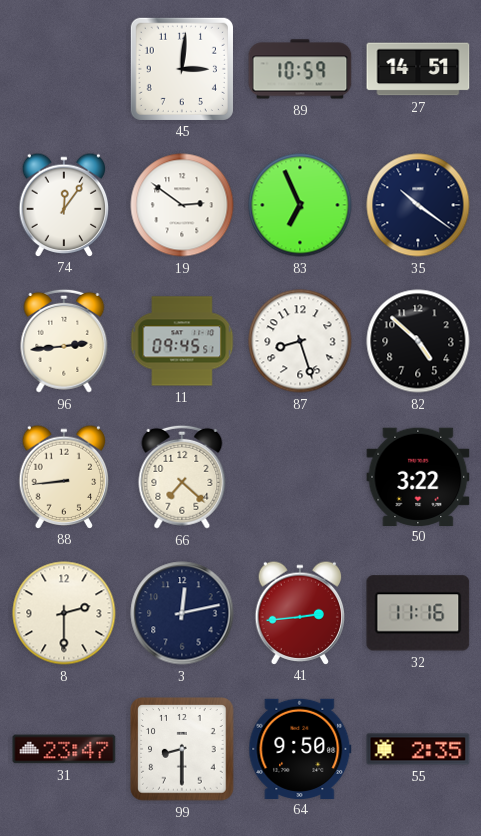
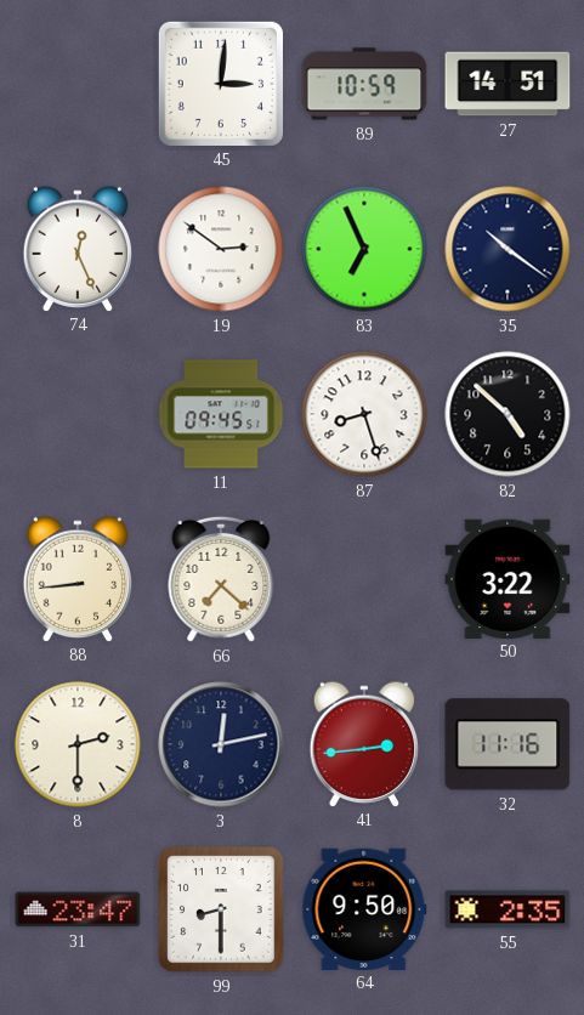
74: 12:06 -> 12:26 (78, 248)
96: 2:44 -> none (64, 341)
